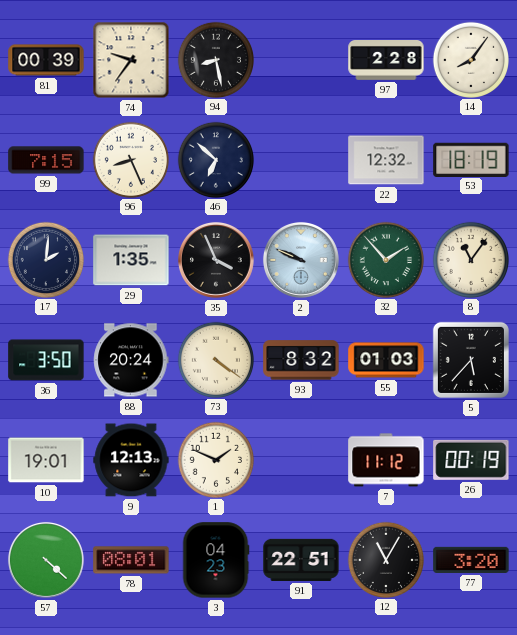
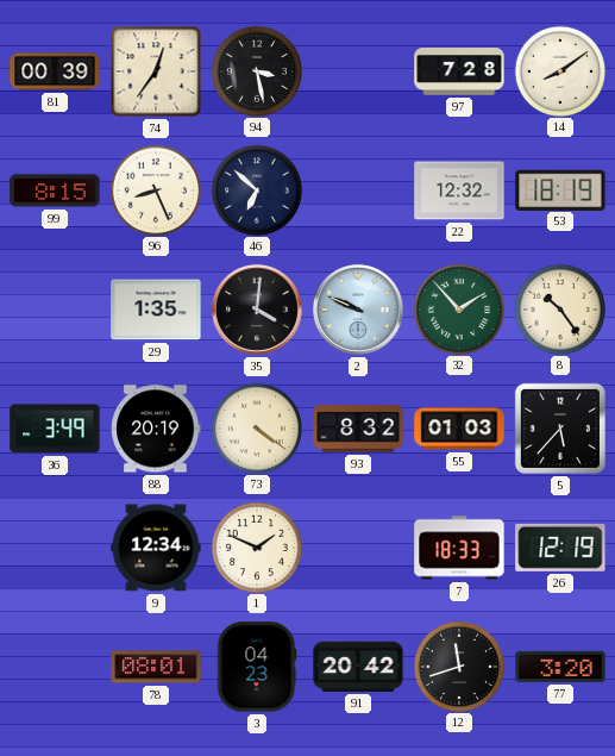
74: 9:36 -> 12:36 (156, 71)
94: 8:28 -> 3:28 (256, 70)
97: 2:28 -> 7:28 (459, 73)
14: 8:06 -> 8:09 (559, 70)
99: 7:15 -> 8:15 (55, 190)
17: 2:01 -> none (45, 259)
35: 3:56 -> 4:01 (257, 310)
8: 11:06 -> 10:24 (559, 308)
36: 3:50 -> 3:49 (55, 429)
88: 20:24 -> 20:19 (156, 429)
10: 19:01 -> none (46, 460)
9: 12:13 -> 12:34 (156, 548)
7: 11:12 -> 18:33 (459, 548)
26: 00:19 -> 12:19 (560, 548)
57: 4:22 -> none (46, 560)
91: 22:51 -> 20:42 (358, 667)
12: 11:05 -> 11:42 (458, 666)
